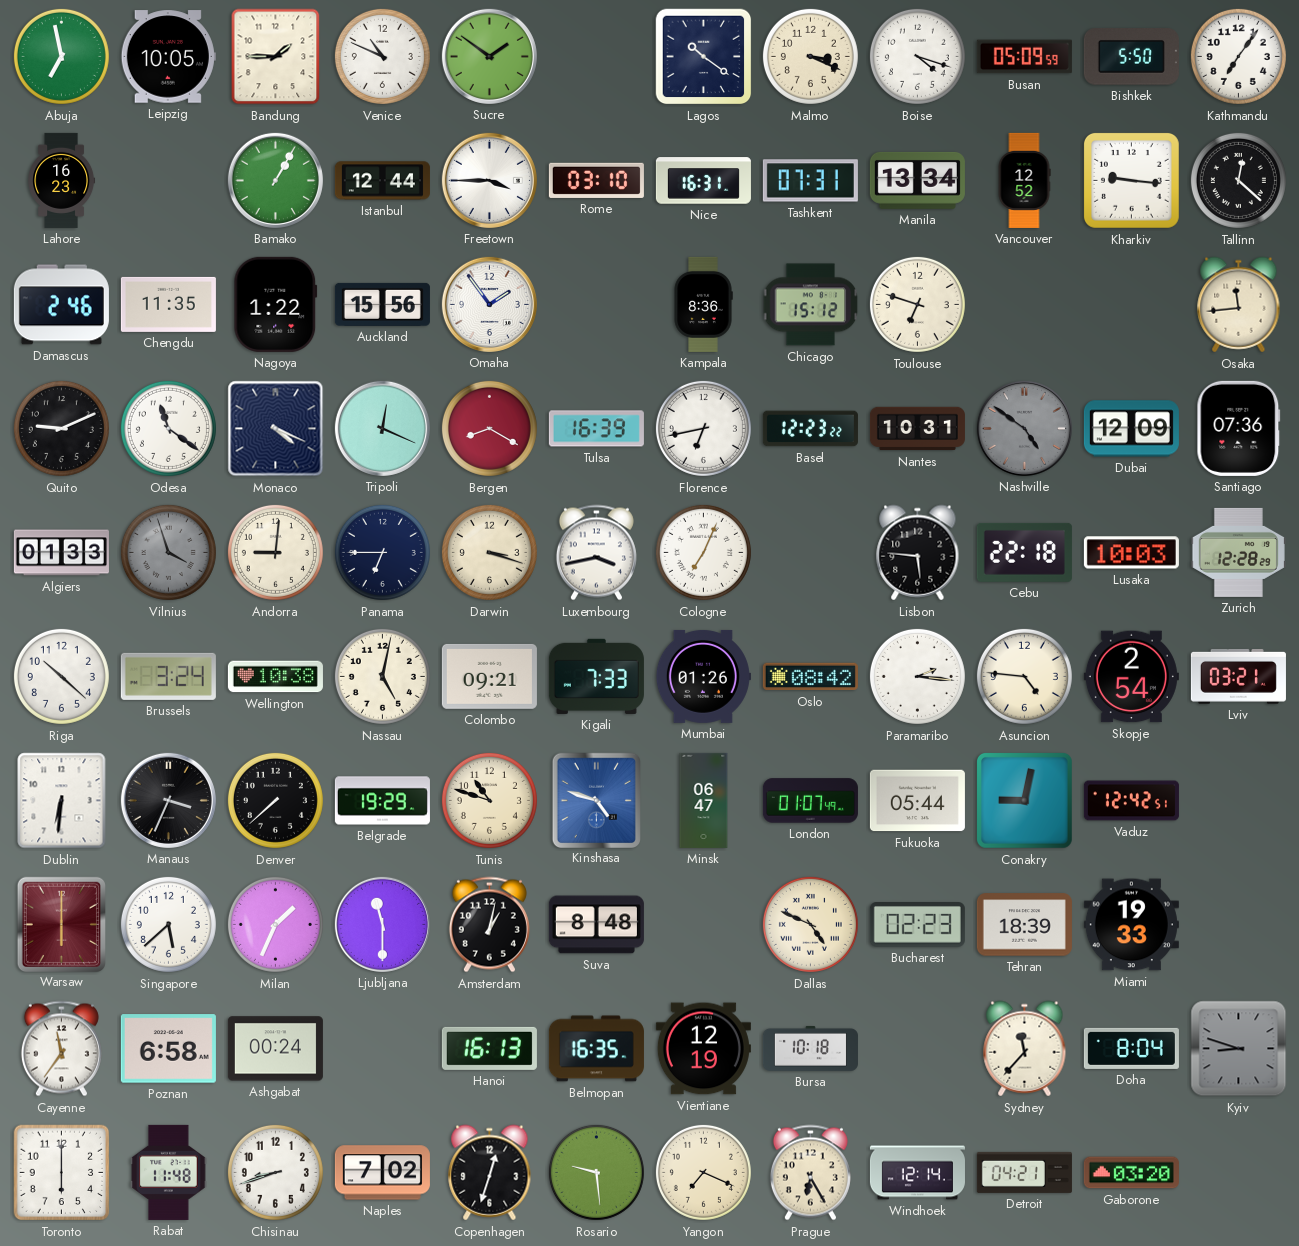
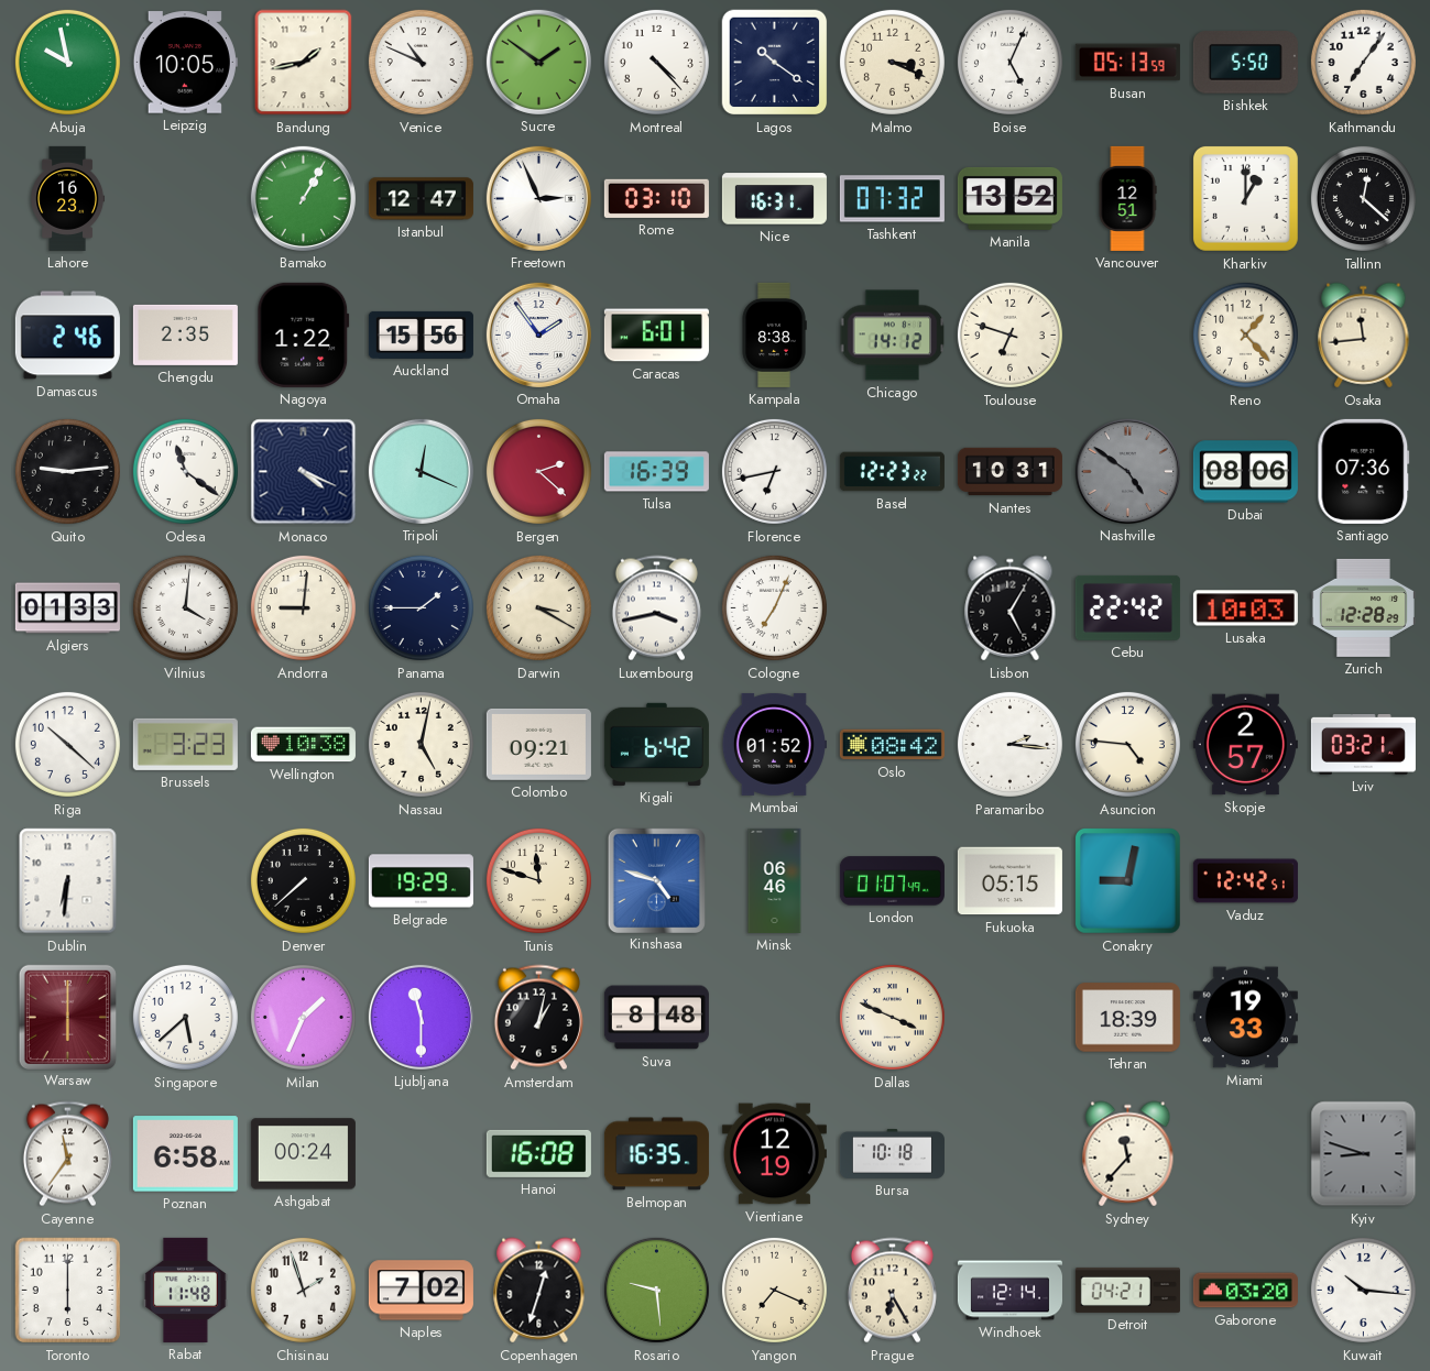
Abuja: 6:58 -> 9:58 (67, 62)
Bandung: 1:45 -> 1:43 (304, 63)
Montreal: none -> 4:23 (656, 62)
Boise: 4:18 -> 5:04 (1009, 62)
Busan: 05:09 -> 05:13 (1127, 63)
Istanbul: 12:44 -> 12:47 (421, 199)
Freetown: 3:45 -> 2:56 (538, 198)
Tashkent: 07:31 -> 07:32 (892, 199)
Manila: 13:34 -> 13:52 (1009, 198)
Vancouver: 12:52 -> 12:51 (1127, 198)
Kharkiv: 9:16 -> 1:00 (1245, 198)
Chengdu: 11:35 -> 2:35 (185, 334)
Caracas: none -> 6:01 (656, 336)
Kampala: 8:36 -> 8:38 (774, 334)
Chicago: 15:12 -> 14:12 (893, 336)
Reno: none -> 1:23 (1245, 334)
Quito: 9:11 -> 9:14 (67, 471)
Bergen: 8:20 -> 2:22 (538, 471)
Dubai: 12:09 -> 08:06 (1245, 472)
Vilnius: 3:57 -> 4:01 (185, 607)
Vilnius dial: grey -> white (185, 607)
Panama: 6:45 -> 1:45 (421, 607)
Darwin: 3:18 -> 3:20 (538, 607)
Lisbon: 5:46 -> 5:05 (1011, 608)
Cebu: 22:18 -> 22:42 (1127, 607)
Brussels: 3:24 -> 3:23 (185, 744)
Kigali: 7:33 -> 6:42 (656, 744)
Mumbai: 01:26 -> 01:52 (774, 744)
Skopje: 2:54 -> 2:57 (1245, 745)
Manaus: 3:34 -> none (168, 800)
Tunis: 10:48 -> 11:48 (538, 880)
Minsk: 06:47 -> 06:46 (775, 880)
Fukuoka: 05:44 -> 05:15 (1009, 881)
Dallas: 4:49 -> 3:49 (892, 1017)
Bucharest: 02:23 -> none (917, 925)
Hanoi: 16:13 -> 16:08 (538, 1153)
Doha: 8:04 -> none (1131, 1048)
Chisinau: 8:42 -> 1:57 (303, 1290)
Kuwait: none -> 10:16 (1363, 1290)
